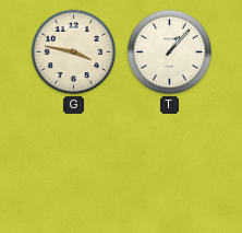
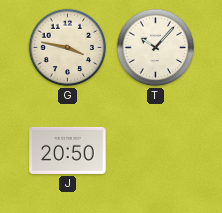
T: 1:07 -> 10:07 (156, 48)
J: none -> 20:50 (68, 150)
